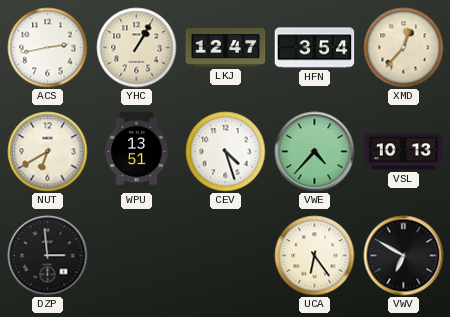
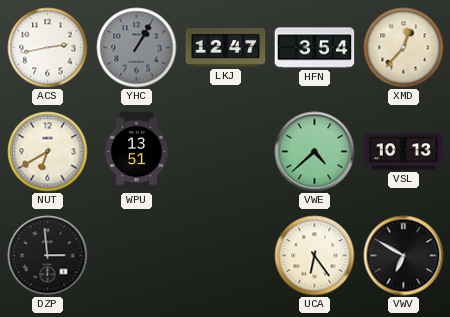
YHC dial: cream -> grey (137, 48)
CEV: 4:27 -> none (226, 152)
VWE: 4:37 -> 4:38 (315, 152)
